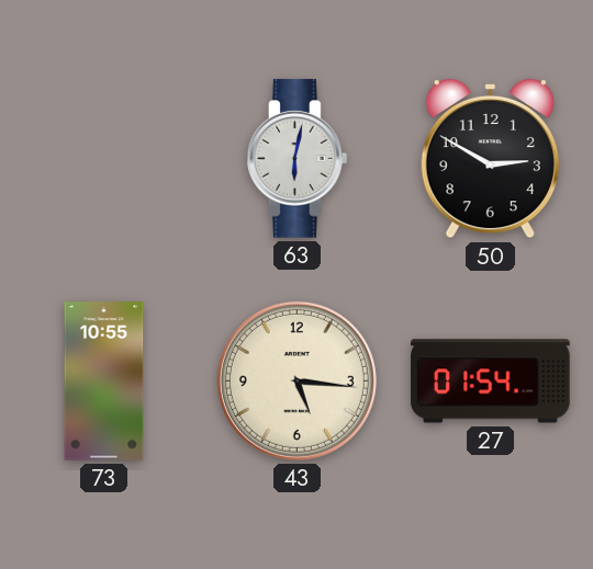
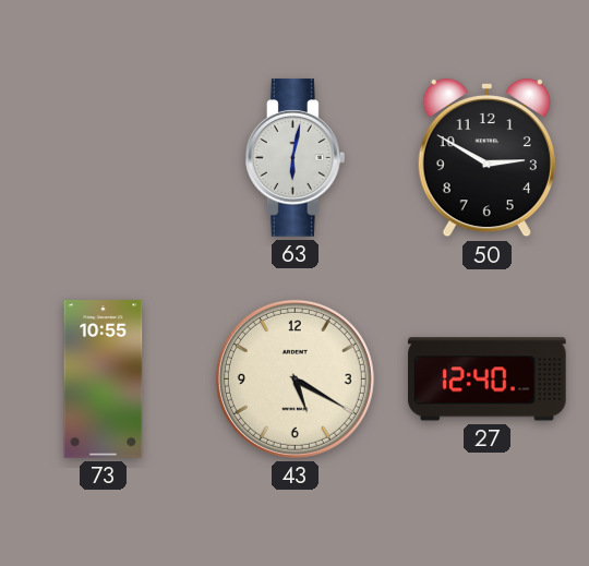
43: 5:16 -> 5:20 (294, 378)
27: 01:54 -> 12:40 (488, 380)
